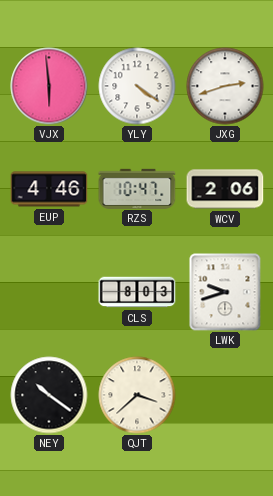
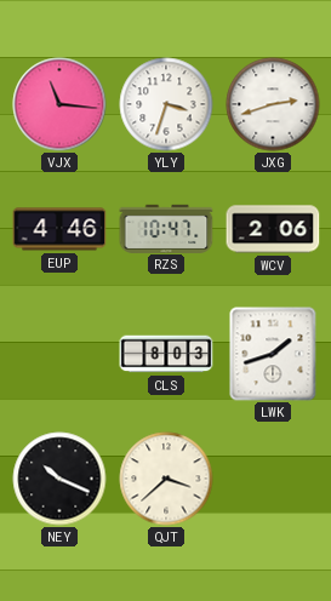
VJX: 5:59 -> 11:16 (59, 104)
YLY: 4:21 -> 3:33 (166, 104)
LWK: 9:42 -> 1:42 (273, 354)
NEY: 10:21 -> 10:19 (59, 479)
